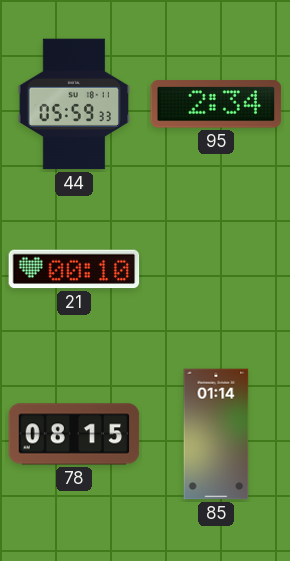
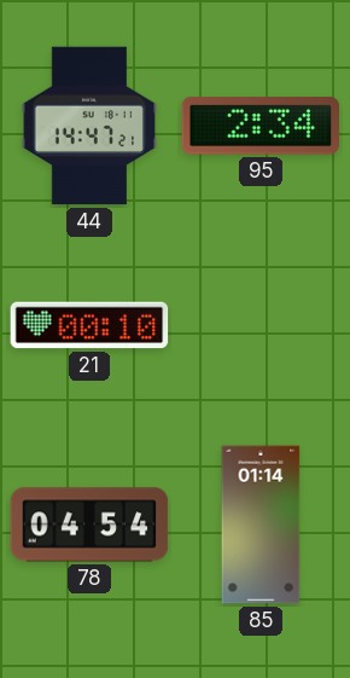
44: 05:59 -> 14:47 (89, 126)
78: 08:15 -> 04:54 (89, 525)
